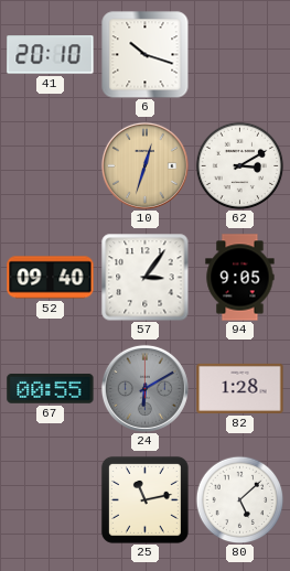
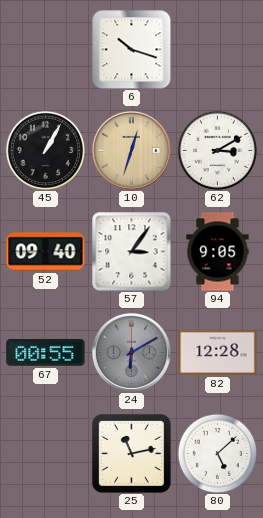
41: 20:10 -> none (51, 55)
45: none -> 1:05 (45, 150)
82: 1:28 -> 12:28 (218, 352)
